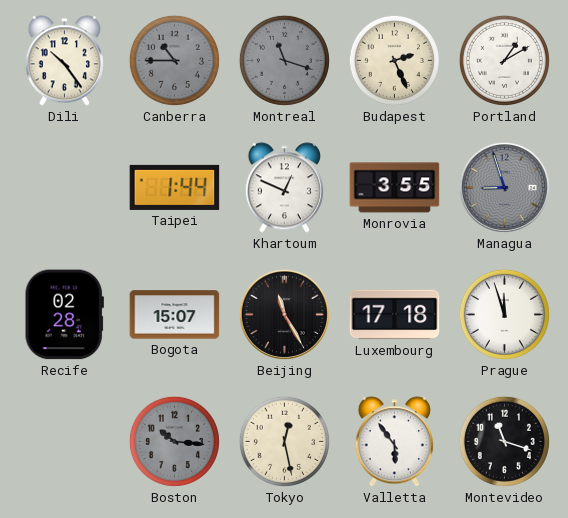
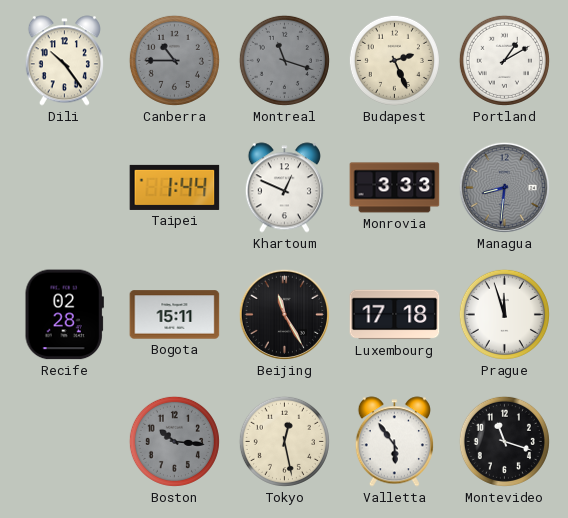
Monrovia: 3:55 -> 3:33 (395, 188)
Managua: 8:57 -> 8:31 (504, 187)
Bogota: 15:07 -> 15:11 (175, 315)
